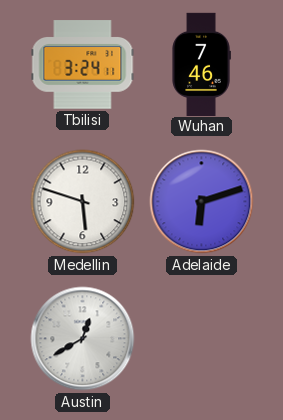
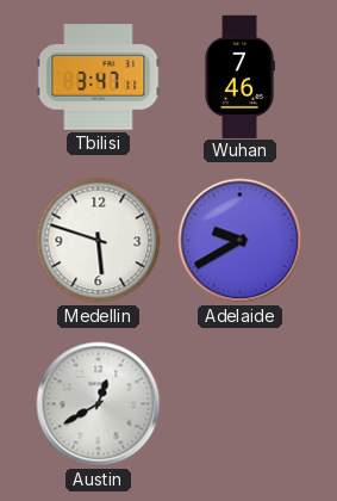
Tbilisi: 3:24 -> 3:47 (99, 78)
Adelaide: 6:12 -> 9:40 (241, 241)
